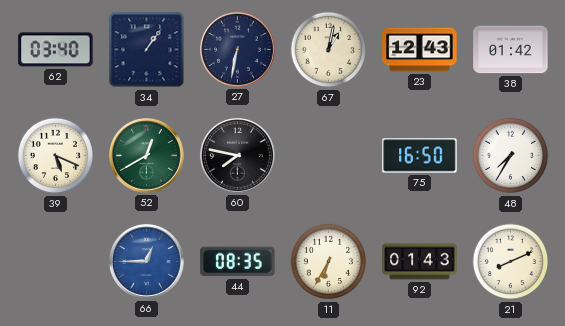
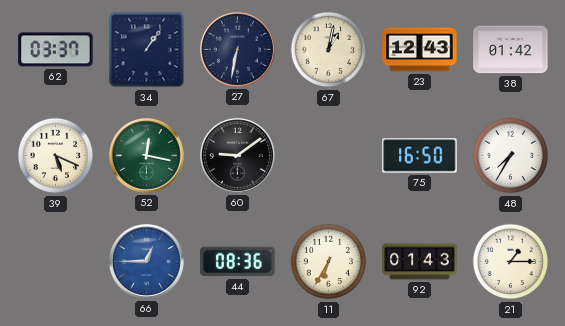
62: 03:40 -> 03:37 (56, 50)
52: 12:40 -> 12:17 (146, 155)
60: 7:47 -> 9:09 (237, 155)
44: 08:35 -> 08:36 (238, 262)
21: 8:11 -> 1:15 (511, 262)
